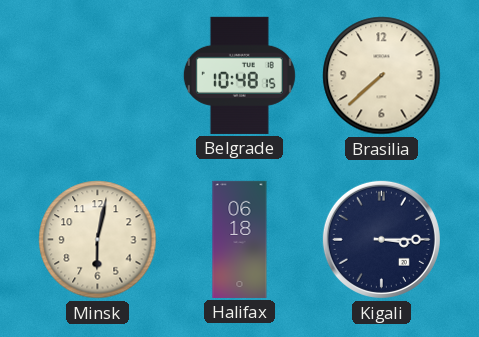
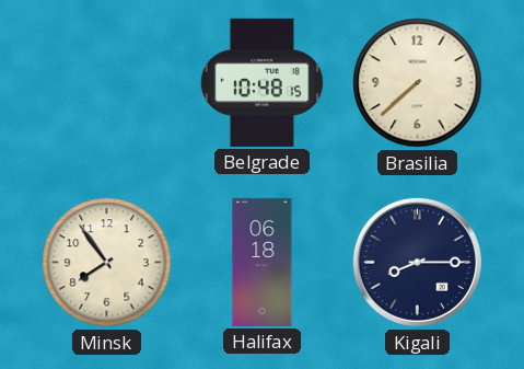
Minsk: 6:02 -> 7:54 (107, 263)
Kigali: 3:15 -> 8:15 (417, 262)
